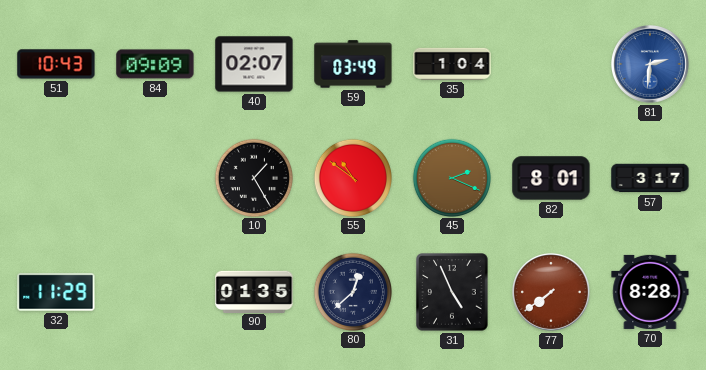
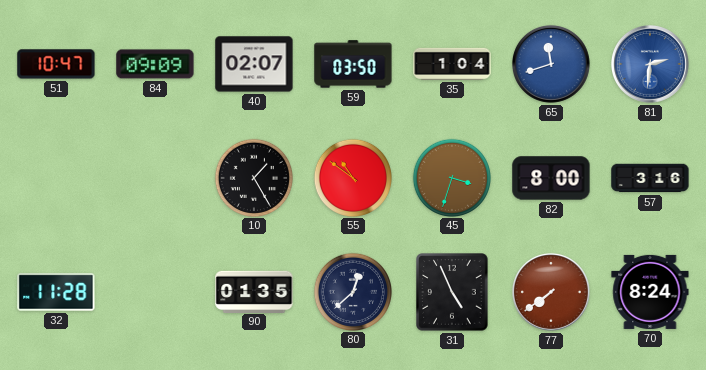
51: 10:43 -> 10:47 (56, 64)
59: 03:49 -> 03:50 (353, 64)
65: none -> 11:42 (551, 64)
45: 2:19 -> 3:33 (451, 177)
82: 8:01 -> 8:00 (551, 178)
57: 3:17 -> 3:16 (650, 178)
32: 11:29 -> 11:28 (56, 292)
70: 8:28 -> 8:24 (650, 292)
